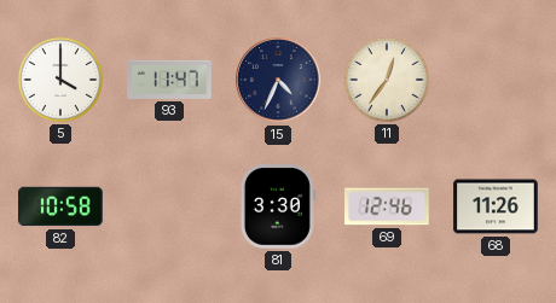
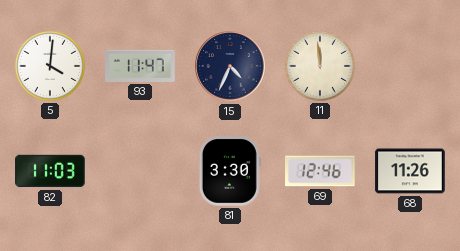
5: 4:00 -> 4:01 (50, 66)
11: 12:36 -> 11:59 (320, 66)
82: 10:58 -> 11:03 (50, 171)
